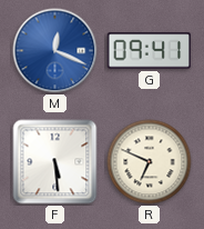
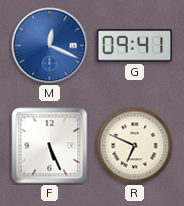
F: 5:29 -> 5:26 (50, 146)
